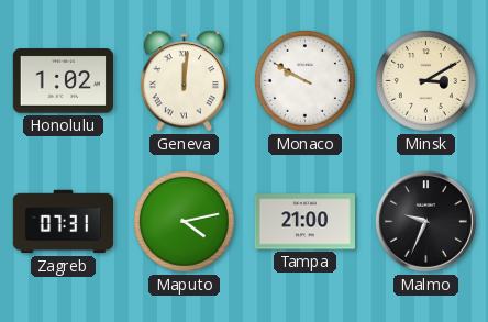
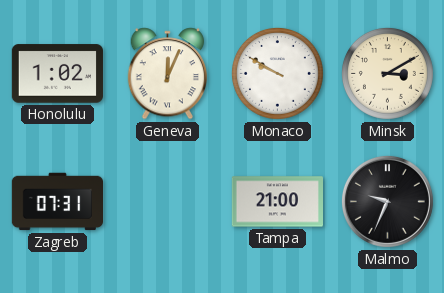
Geneva: 12:01 -> 12:04 (168, 74)
Maputo: 4:13 -> none (184, 221)
